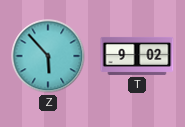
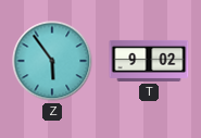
Z: 5:53 -> 5:54 (52, 61)
